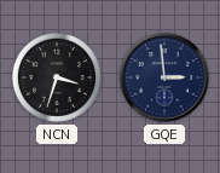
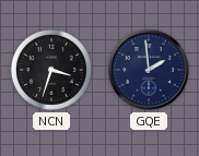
GQE: 2:59 -> 1:59 (149, 70)
